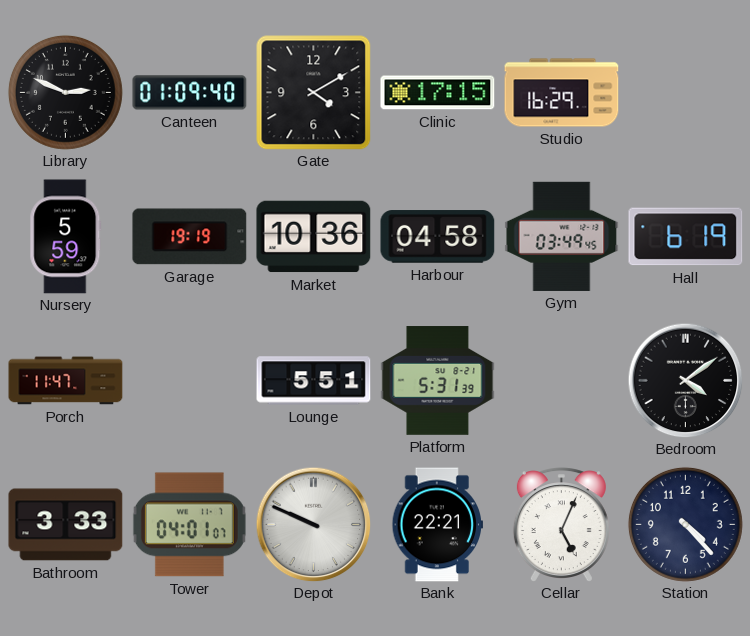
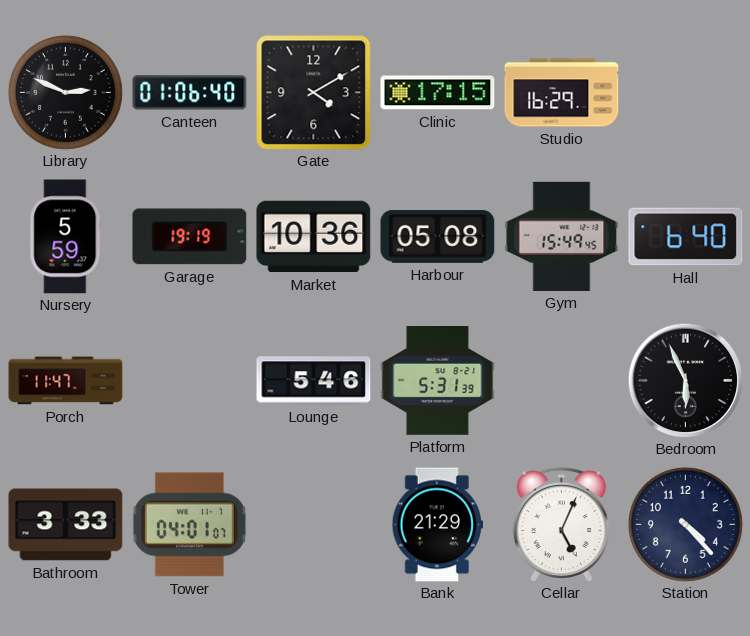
Canteen: 01:09 -> 01:06 (190, 93)
Harbour: 04:58 -> 05:08 (438, 237)
Gym: 03:49 -> 15:49 (562, 236)
Hall: 6:19 -> 6:40 (686, 237)
Lounge: 5:51 -> 5:46 (314, 381)
Bedroom: 4:09 -> 5:56 (685, 380)
Depot: 9:49 -> none (313, 524)
Bank: 22:21 -> 21:29 (437, 525)
